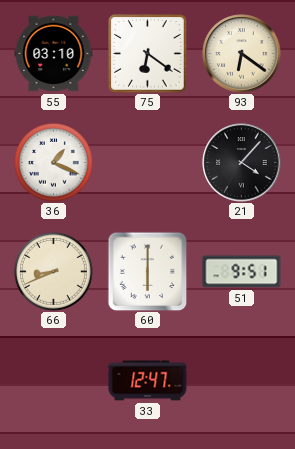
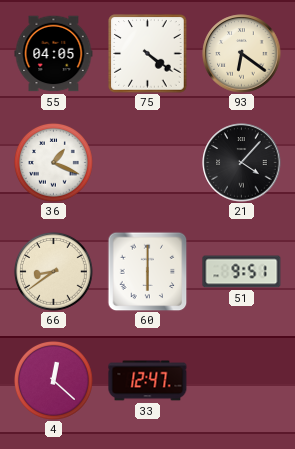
55: 03:10 -> 04:05 (54, 54)
75: 6:21 -> 4:21 (148, 54)
66: 8:41 -> 8:39 (53, 271)
4: none -> 12:22 (53, 380)
